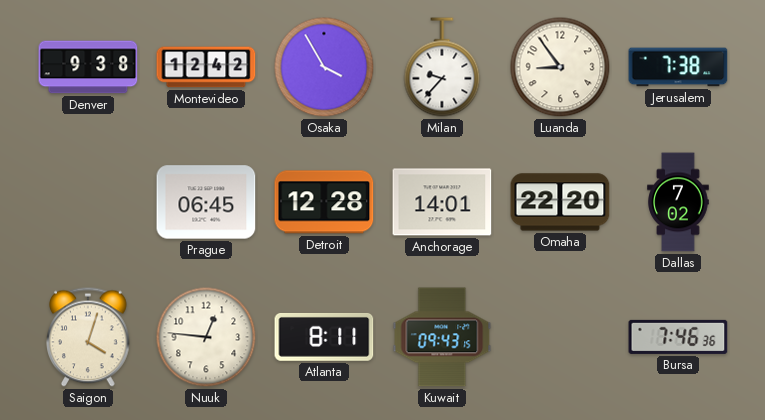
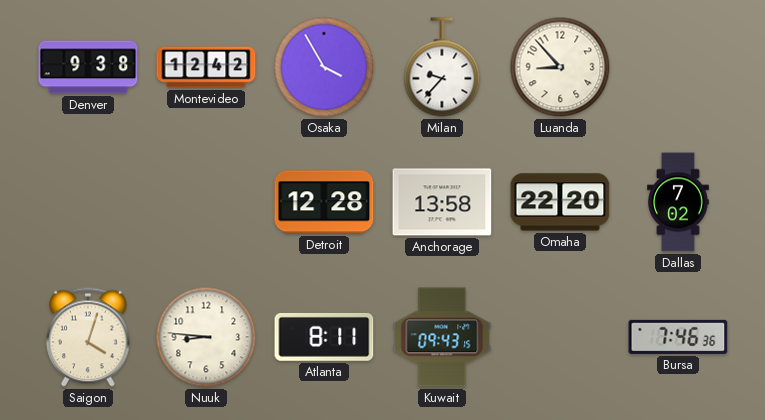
Luanda: 8:54 -> 8:53 (560, 67)
Jerusalem: 7:38 -> none (678, 67)
Prague: 06:45 -> none (206, 202)
Anchorage: 14:01 -> 13:58 (442, 202)
Nuuk: 12:46 -> 8:46 (206, 337)
